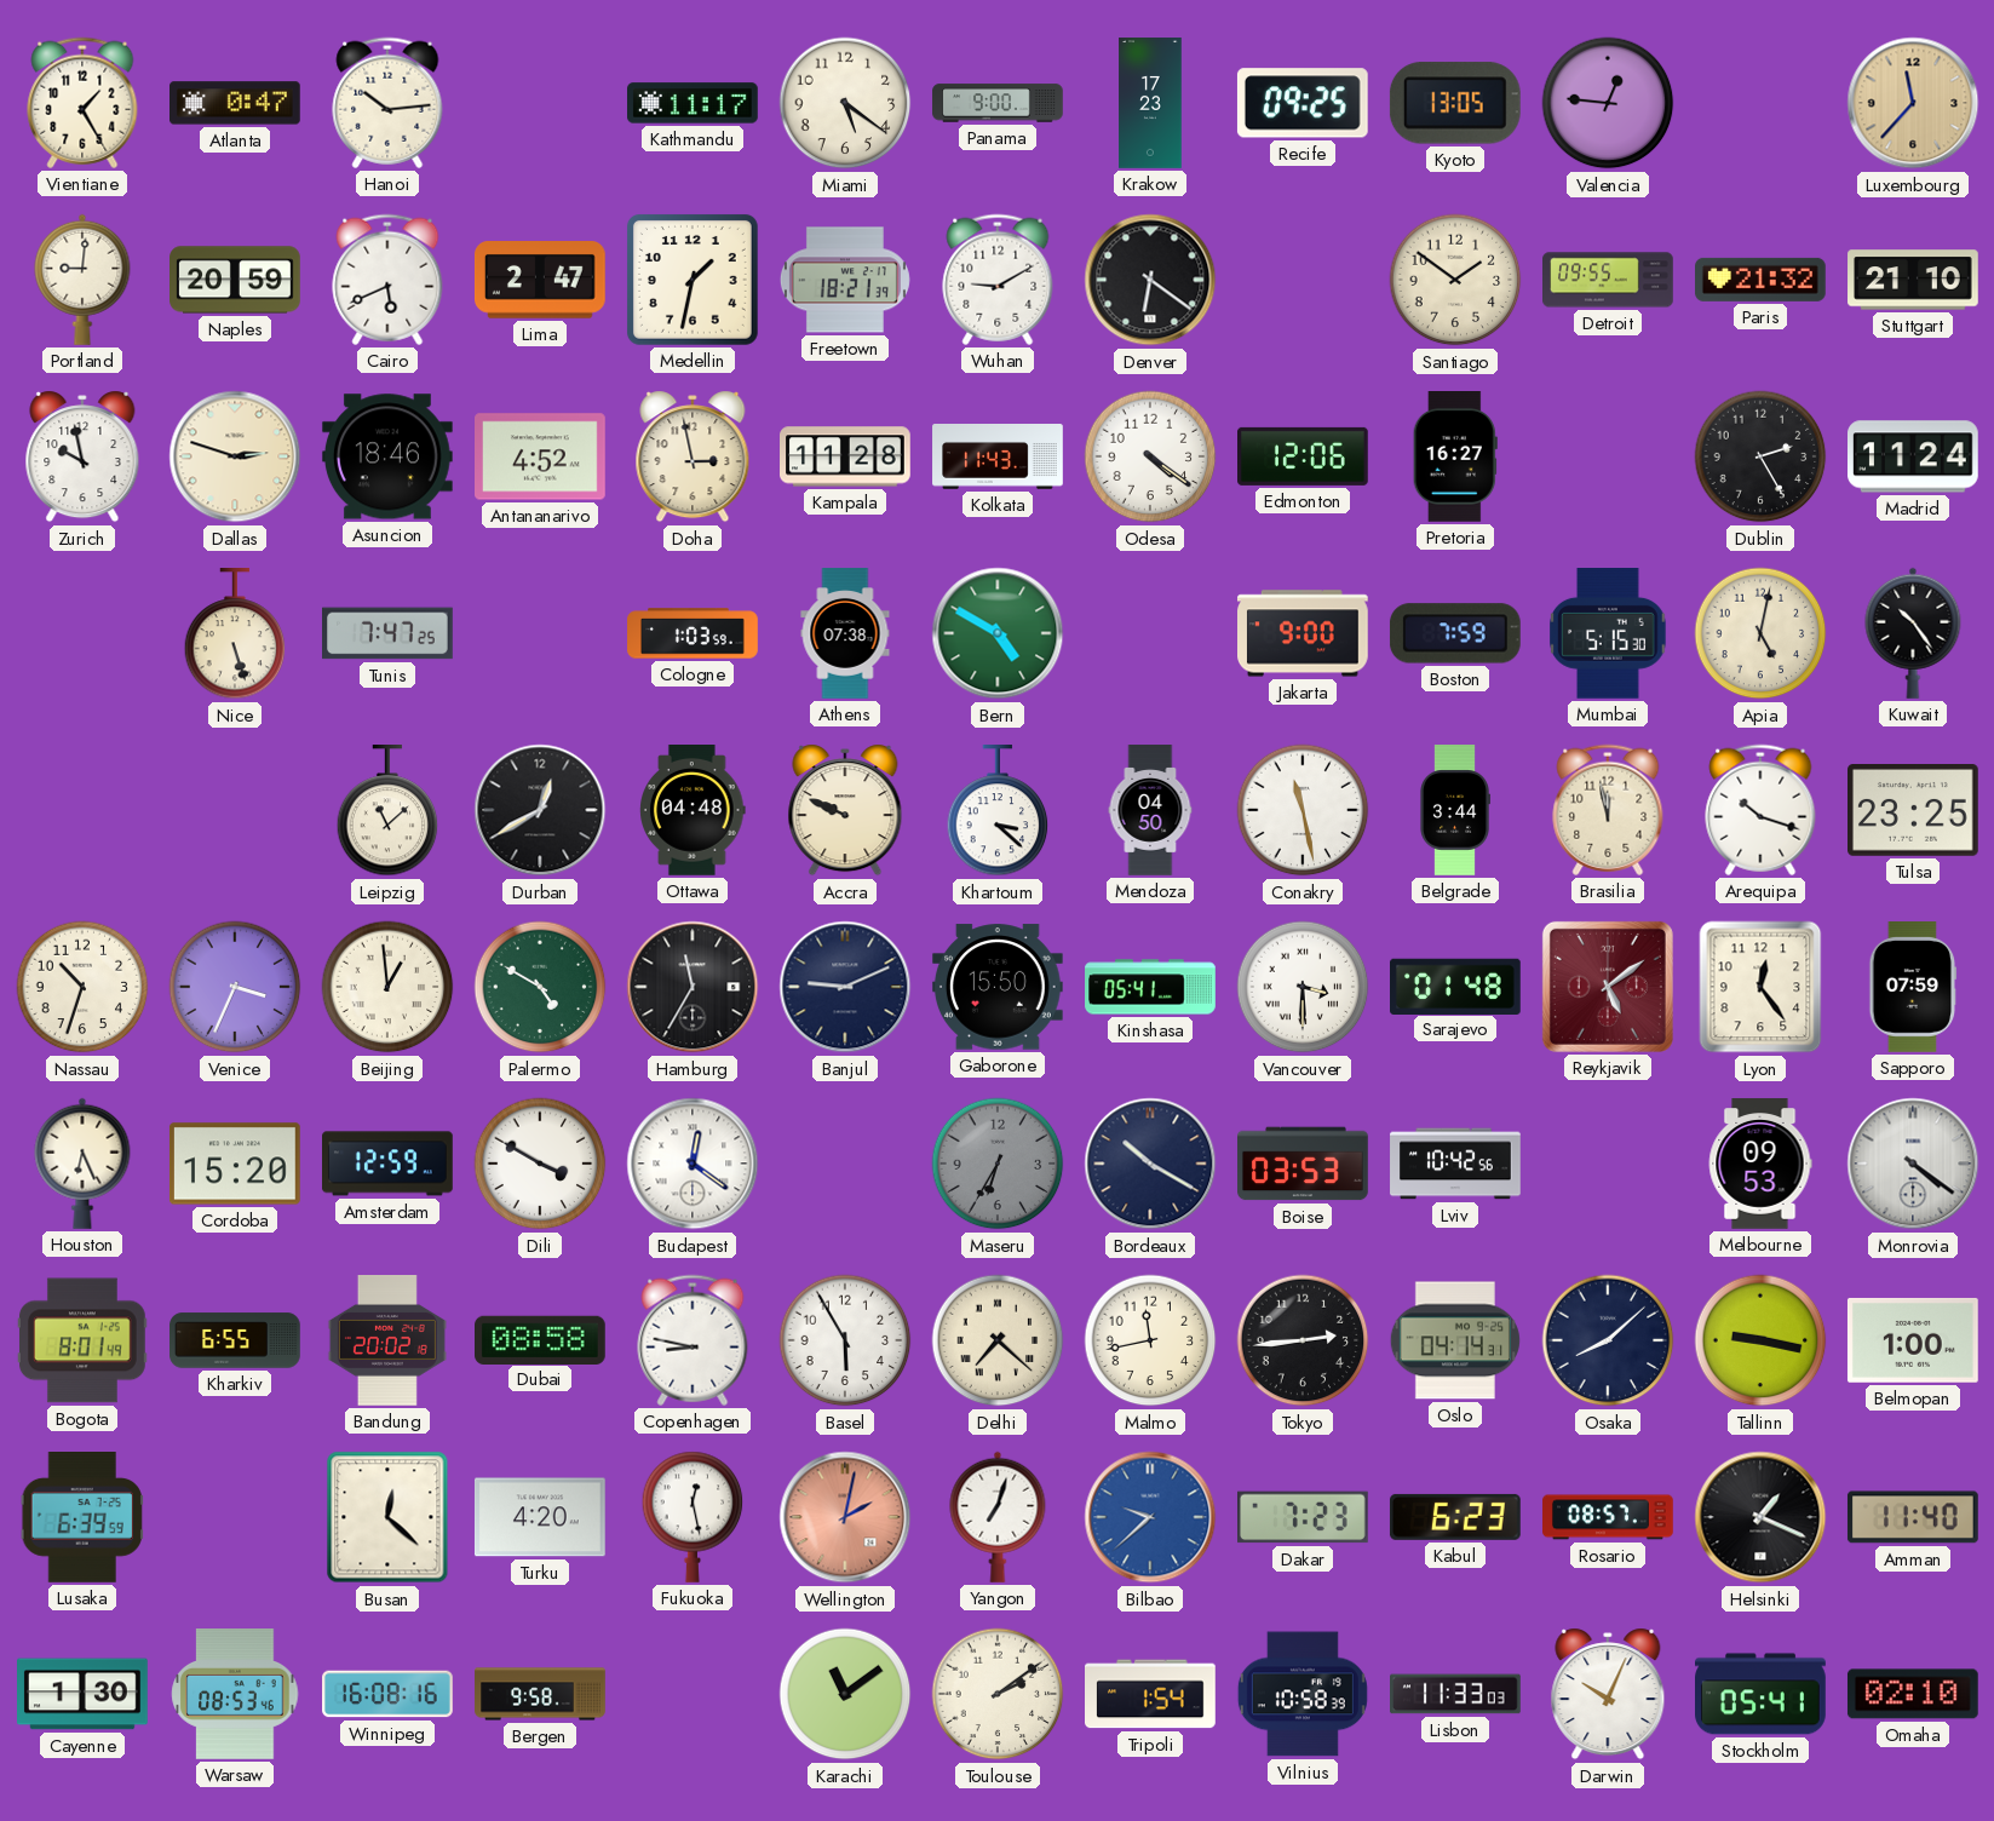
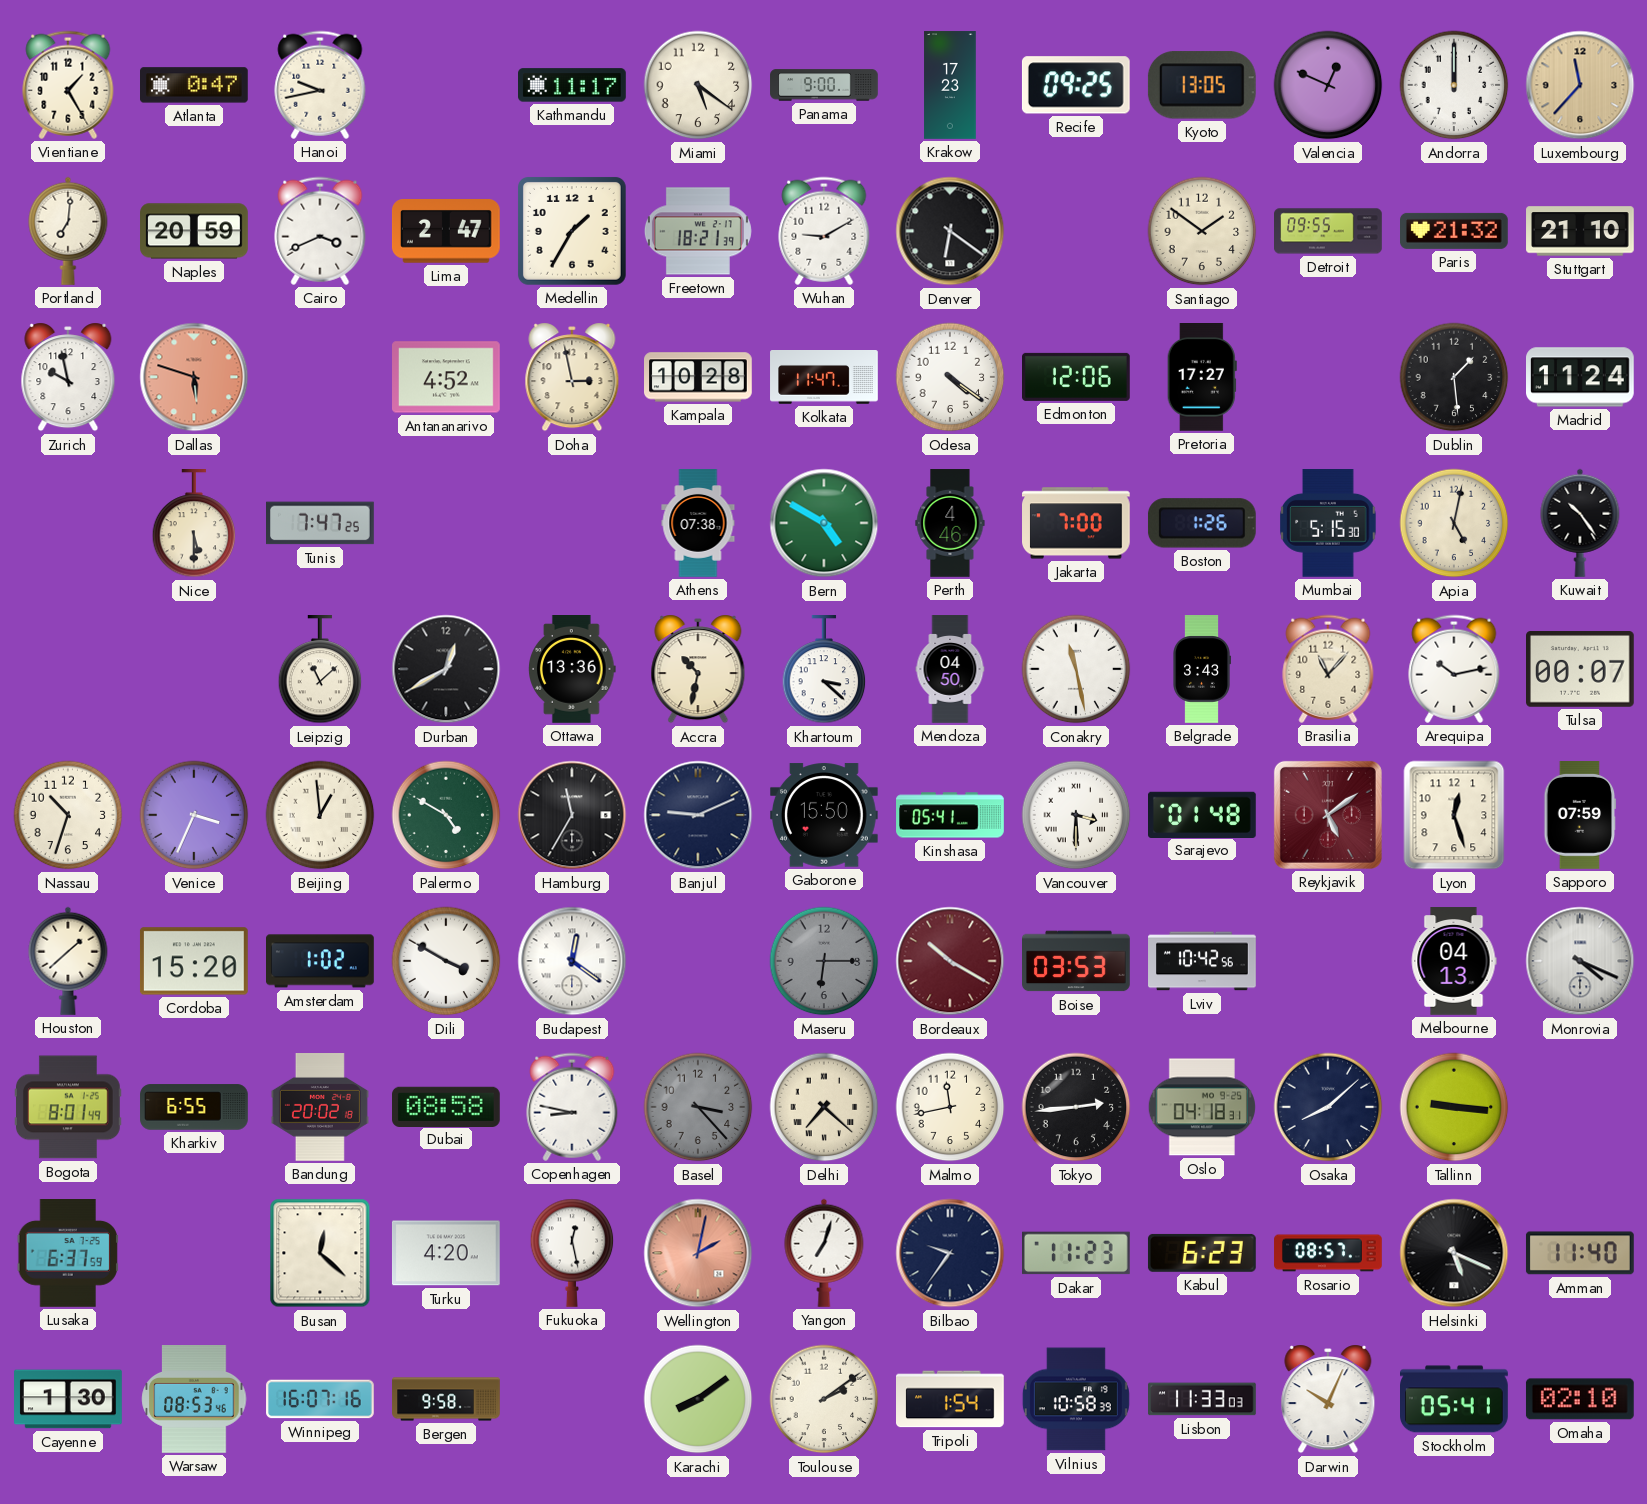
Hanoi: 10:14 -> 9:43 (320, 85)
Valencia: 12:46 -> 12:49 (1328, 85)
Andorra: none -> 12:00 (1454, 85)
Portland: 9:01 -> 7:01 (68, 231)
Cairo: 5:41 -> 3:41 (320, 231)
Medellin: 1:32 -> 1:35 (572, 231)
Dallas: 2:48 -> 5:48 (194, 377)
Dallas dial: cream -> salmon (194, 377)
Asuncion: 18:46 -> none (387, 456)
Kampala: 11:28 -> 10:28 (699, 377)
Kolkata: 11:43 -> 11:47 (824, 377)
Pretoria: 16:27 -> 17:27 (1202, 378)
Dublin: 2:25 -> 1:29 (1454, 377)
Nice: 5:27 -> 5:30 (194, 524)
Cologne: 1:03 -> none (693, 633)
Perth: none -> 4:46 (950, 523)
Jakarta: 9:00 -> 7:00 (1077, 523)
Boston: 7:59 -> 1:26 (1202, 523)
Ottawa: 04:48 -> 13:36 (572, 670)
Accra: 9:49 -> 10:32 (698, 669)
Belgrade: 3:44 -> 3:43 (1202, 669)
Brasilia: 11:58 -> 11:07 (1328, 669)
Arequipa: 10:18 -> 10:13 (1454, 669)
Tulsa: 23:25 -> 00:07 (1581, 670)
Lyon: 12:24 -> 12:27 (1454, 815)
Houston: 6:26 -> 1:38 (68, 961)
Amsterdam: 12:59 -> 1:02 (321, 961)
Maseru: 6:35 -> 6:15 (824, 961)
Bordeaux dial: navy -> burgundy (950, 961)
Melbourne: 09:53 -> 04:13 (1454, 961)
Monrovia: 4:21 -> 4:19 (1580, 961)
Basel: 5:55 -> 3:23 (698, 1107)
Basel dial: white -> grey (698, 1107)
Oslo: 04:14 -> 04:18 (1202, 1107)
Tallinn: 9:17 -> 9:16 (1454, 1107)
Belmopan: 1:00 -> none (1913, 1340)
Lusaka: 6:39 -> 6:37 (68, 1254)
Bilbao: 9:38 -> 9:36 (950, 1253)
Bilbao dial: blue -> navy (950, 1253)
Dakar: 7:23 -> 11:23 (1077, 1253)
Helsinki: 1:19 -> 5:19 (1454, 1253)
Winnipeg: 16:08 -> 16:07 (320, 1399)
Karachi: 11:09 -> 8:09 (698, 1399)
